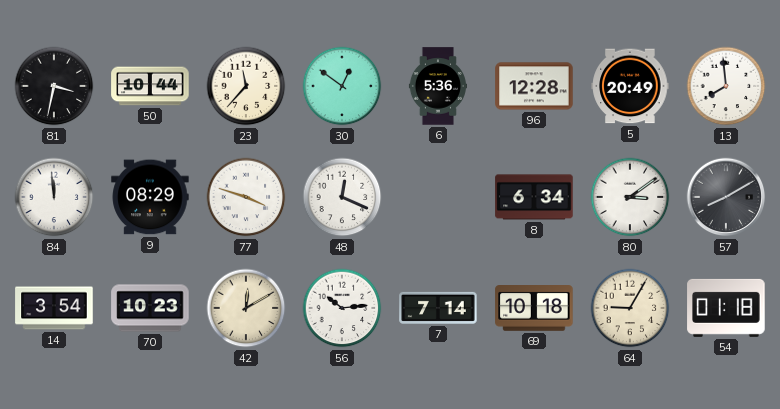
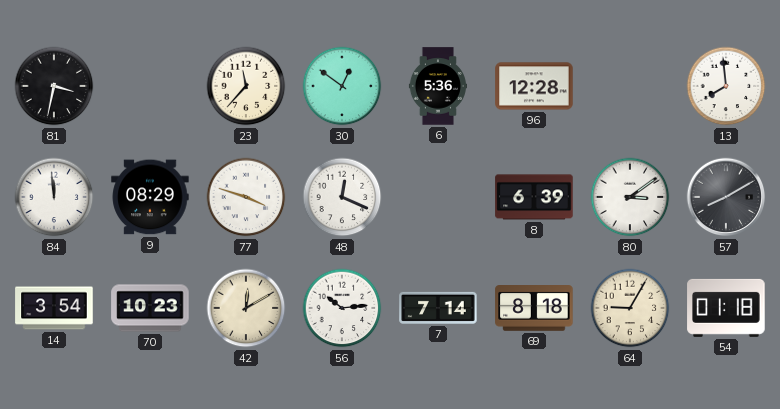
50: 10:44 -> none (150, 86)
5: 20:49 -> none (630, 86)
8: 6:34 -> 6:39 (534, 197)
69: 10:18 -> 8:18 (534, 309)
